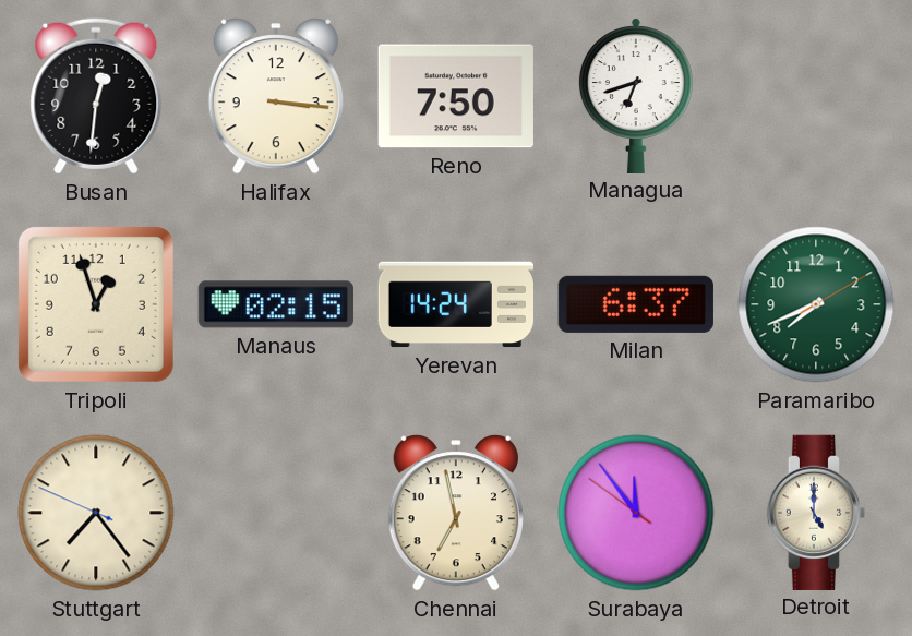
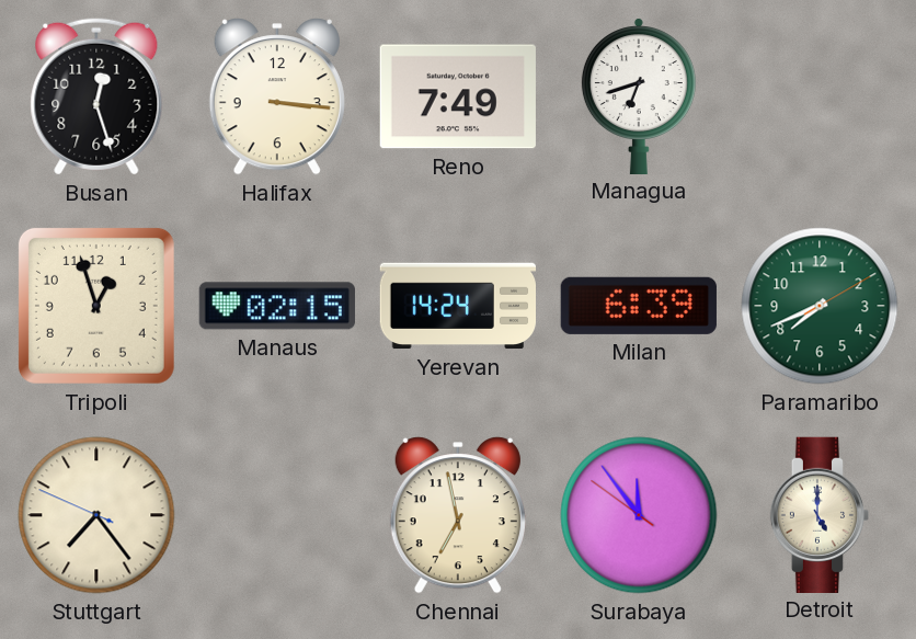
Busan: 12:31 -> 12:27 (96, 96)
Reno: 7:50 -> 7:49 (458, 96)
Milan: 6:37 -> 6:39 (639, 306)
